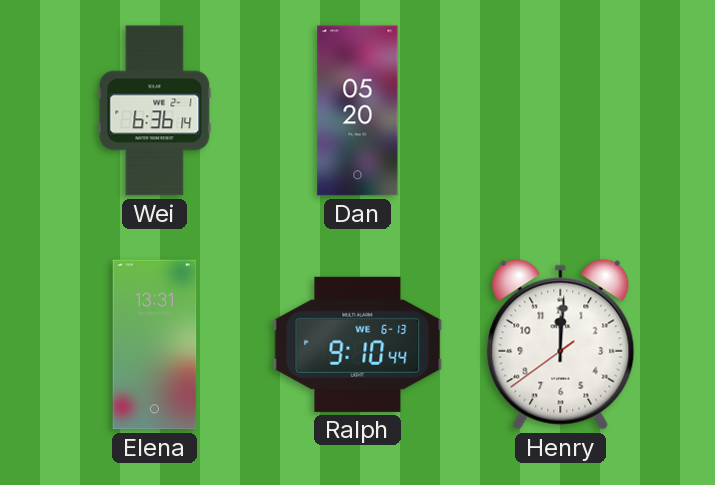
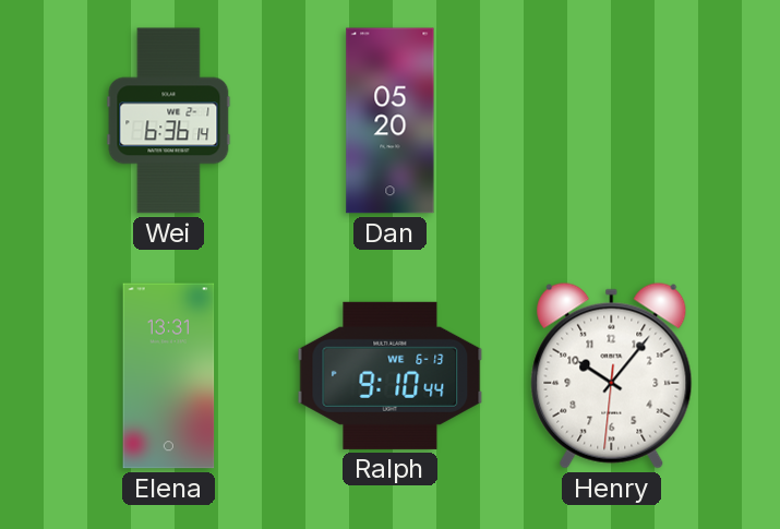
Henry: 12:00 -> 10:06 (612, 375)
